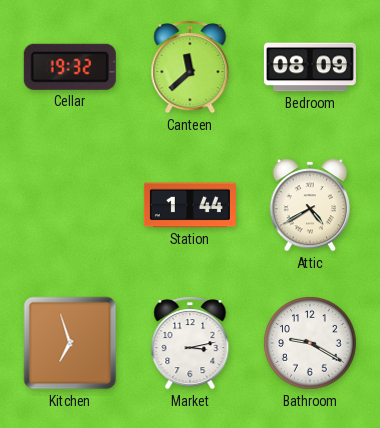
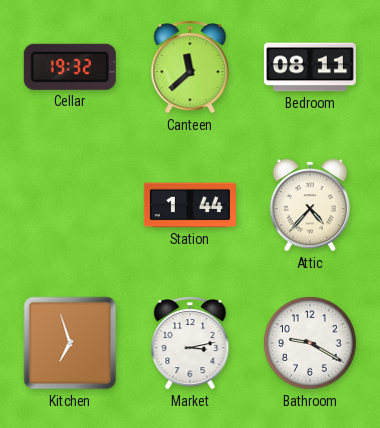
Bedroom: 08:09 -> 08:11 (310, 67)
Attic: 4:40 -> 4:37 (310, 205)
